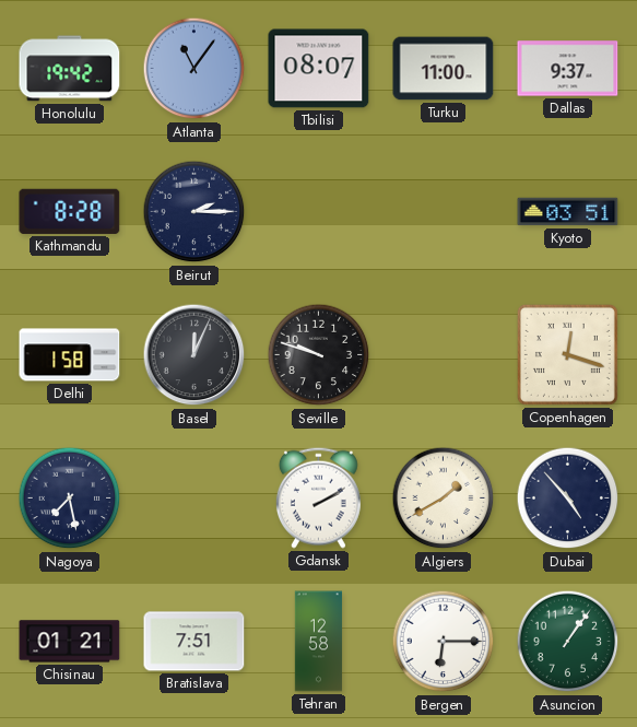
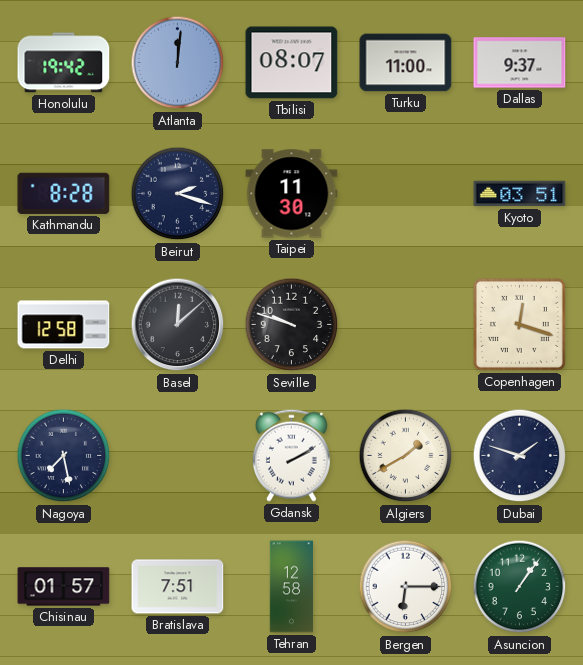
Atlanta: 11:06 -> 12:01 (178, 63)
Beirut: 2:15 -> 2:18 (178, 194)
Taipei: none -> 11:30 (292, 194)
Delhi: 1:58 -> 12:58 (64, 325)
Basel: 12:04 -> 12:08 (178, 325)
Dubai: 4:53 -> 1:48 (520, 456)
Chisinau: 01:21 -> 01:57 (64, 587)
